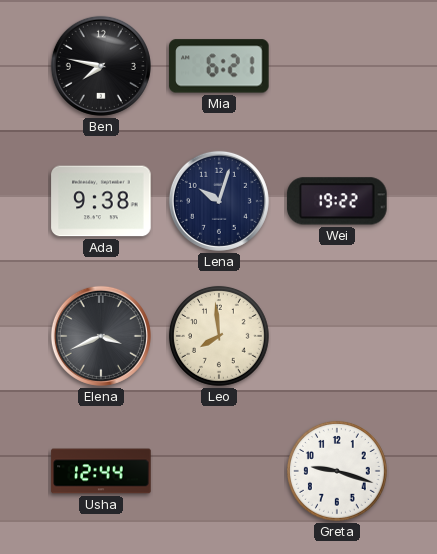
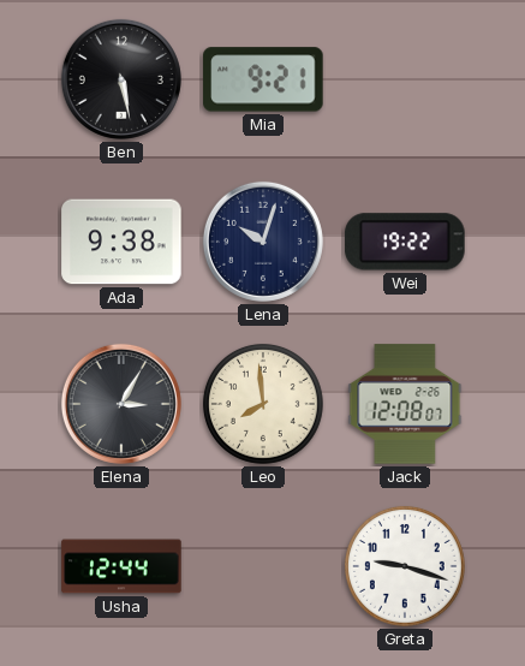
Ben: 7:47 -> 5:28 (121, 79)
Mia: 6:21 -> 9:21 (263, 79)
Elena: 3:41 -> 3:05 (121, 404)
Jack: none -> 12:08 (405, 404)
